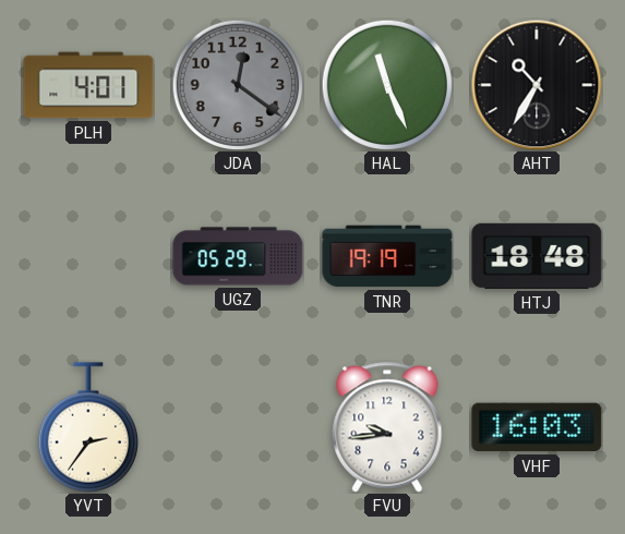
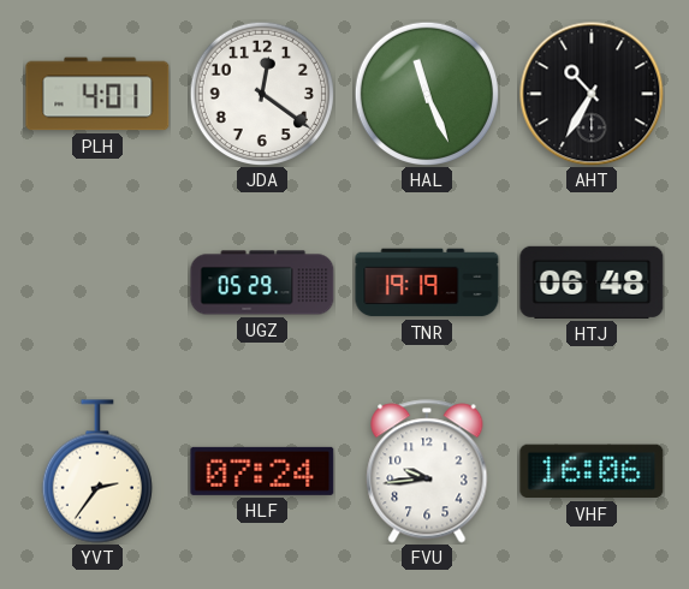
JDA dial: grey -> white (261, 93)
HTJ: 18:48 -> 06:48 (592, 282)
HLF: none -> 07:24 (262, 471)
VHF: 16:03 -> 16:06 (592, 471)
